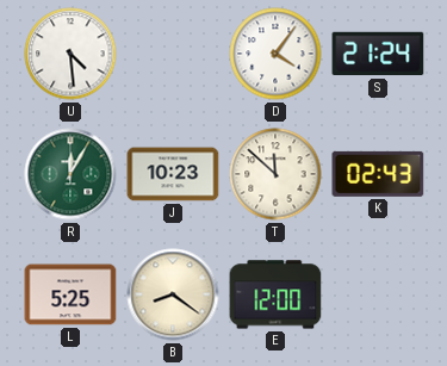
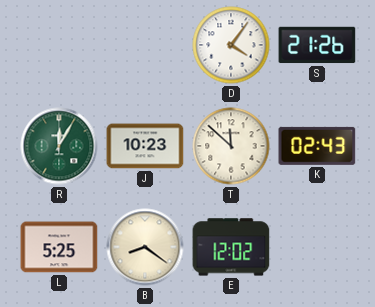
U: 4:29 -> none (70, 54)
S: 21:24 -> 21:26 (317, 45)
E: 12:00 -> 12:02 (231, 247)
